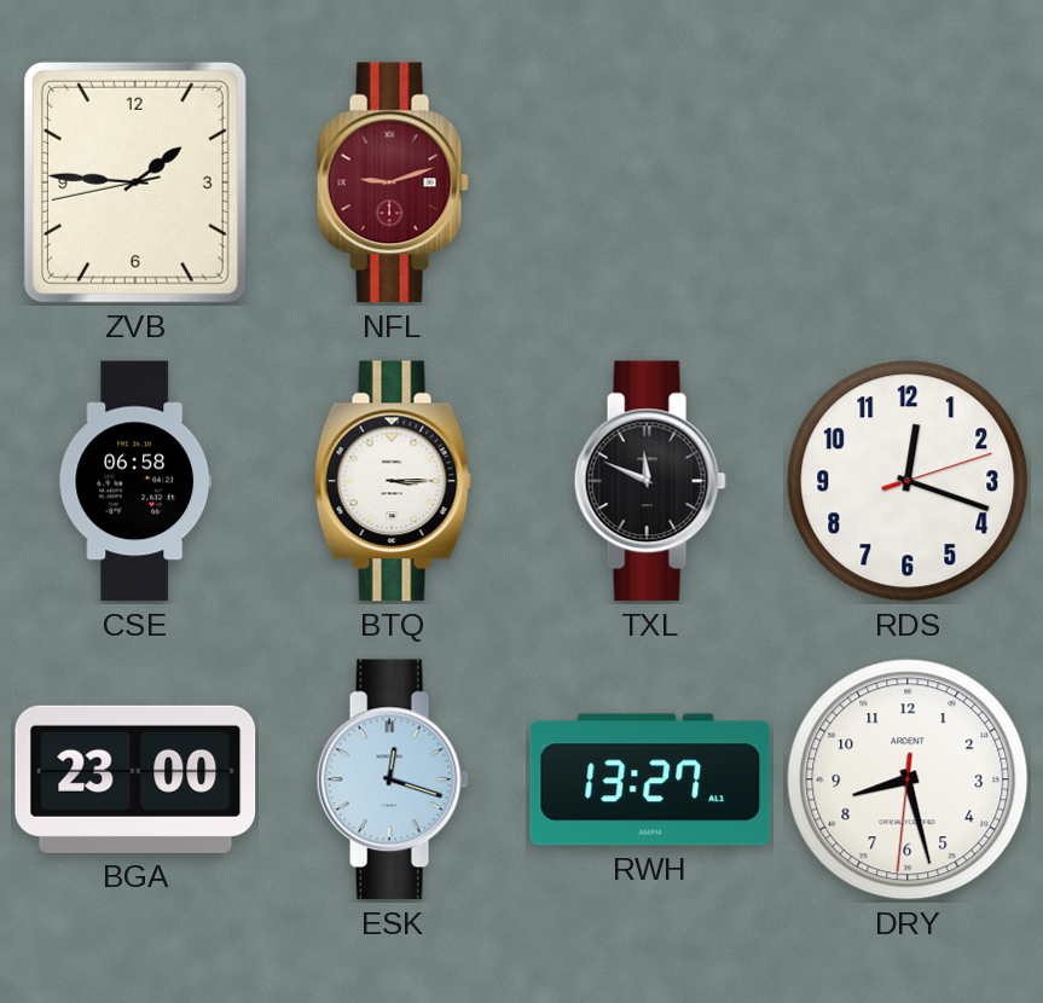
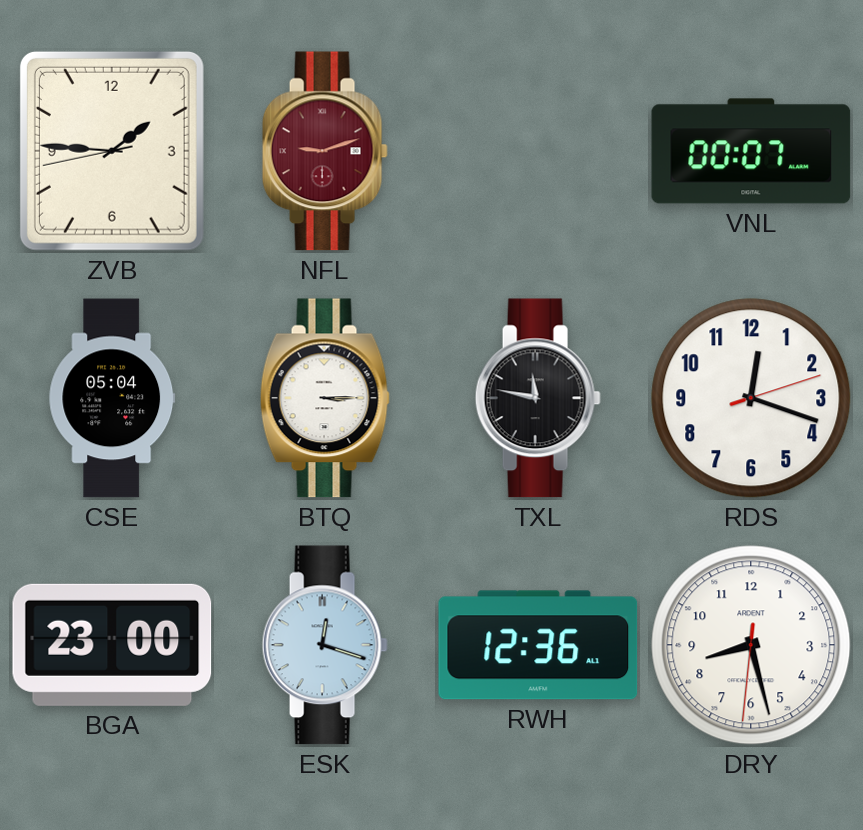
VNL: none -> 00:07 (751, 151)
CSE: 06:58 -> 05:04 (112, 398)
TXL: 11:49 -> 11:47 (538, 398)
RWH: 13:27 -> 12:36 (538, 645)
